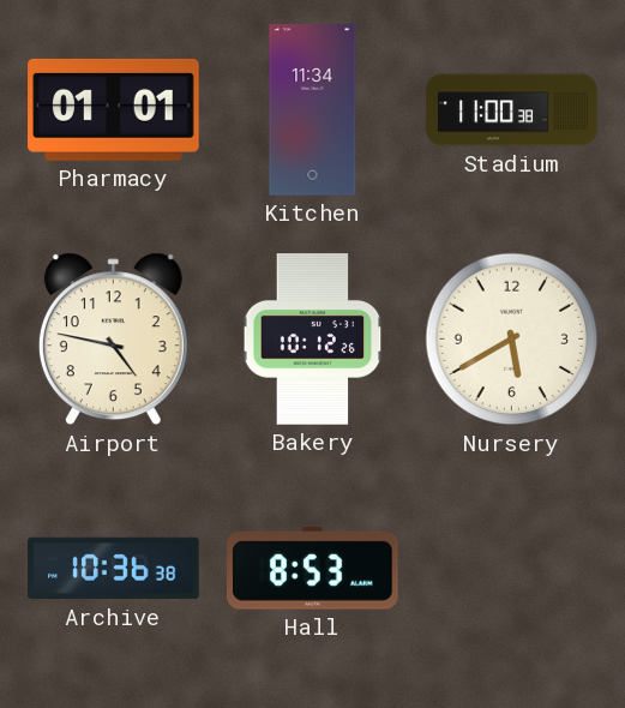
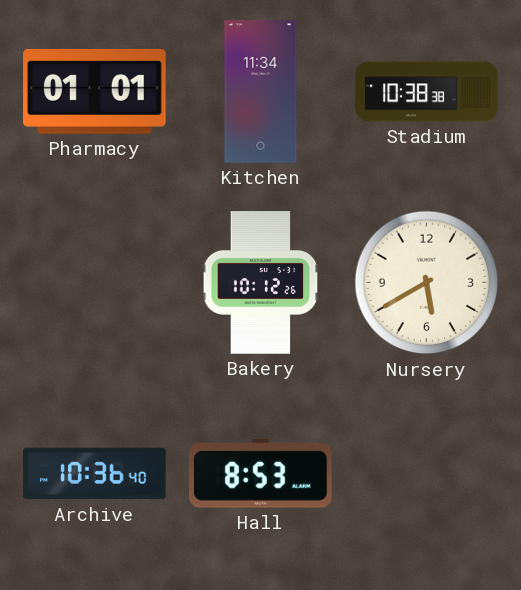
Stadium: 11:00 -> 10:38 (427, 92)
Airport: 4:47 -> none (113, 340)
Archive: 10:36:38 -> 10:36:40 (95, 474)
